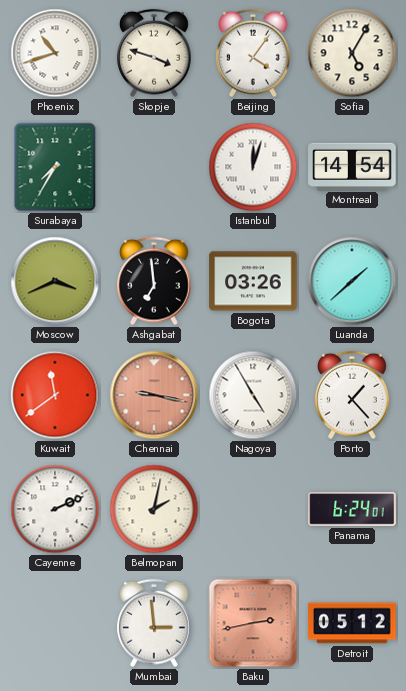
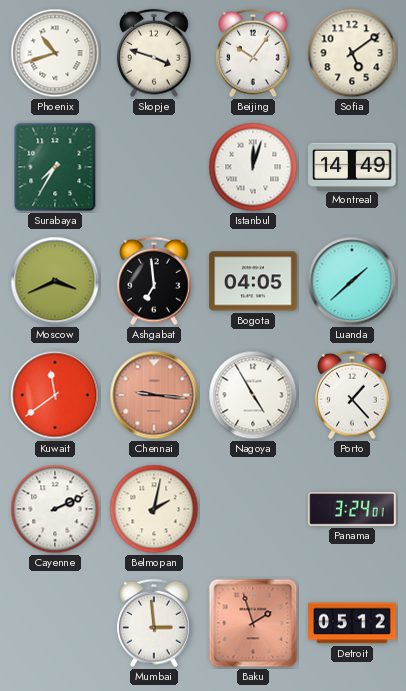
Beijing: 4:06 -> 10:06 (253, 53)
Sofia: 5:05 -> 5:09 (352, 53)
Montreal: 14:54 -> 14:49 (352, 166)
Bogota: 03:26 -> 04:05 (253, 281)
Chennai: 9:17 -> 9:16 (154, 395)
Panama: 6:24 -> 3:24 (352, 510)
Baku: 2:43 -> 1:57 (253, 623)
